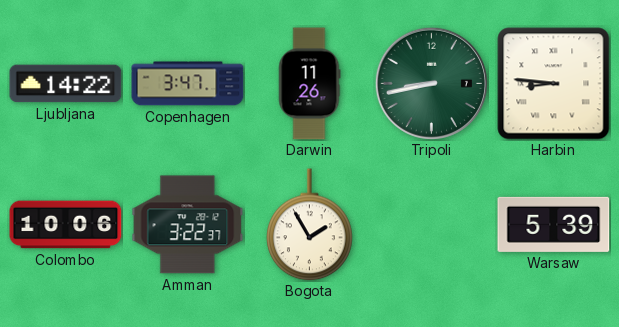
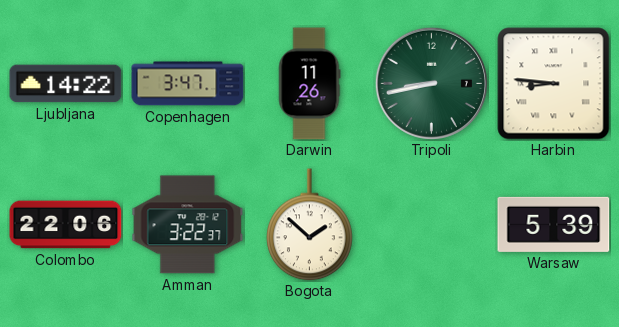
Colombo: 10:06 -> 22:06 (66, 225)
Bogota: 1:55 -> 1:52 (310, 225)
